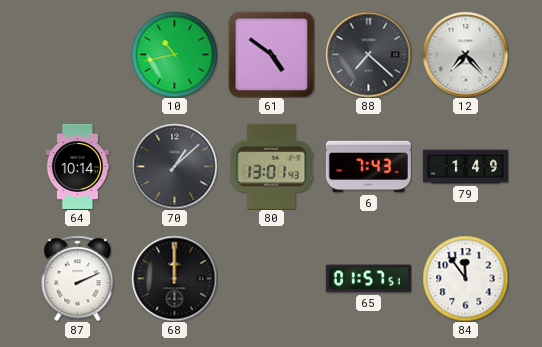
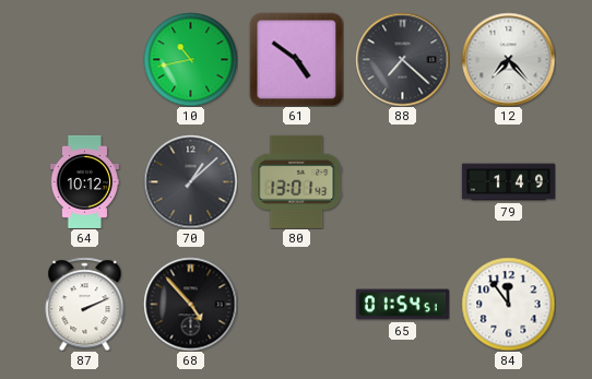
64: 10:14 -> 10:12 (85, 181)
6: 7:43 -> none (368, 167)
68: 12:00 -> 4:53 (190, 304)
65: 01:57 -> 01:54 (402, 305)
